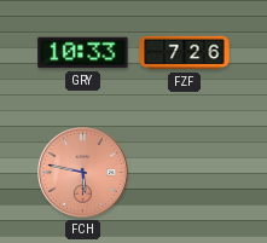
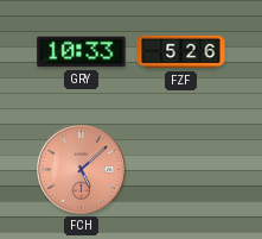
FZF: 7:26 -> 5:26 (181, 52)
FCH: 5:47 -> 5:08 (82, 170)
